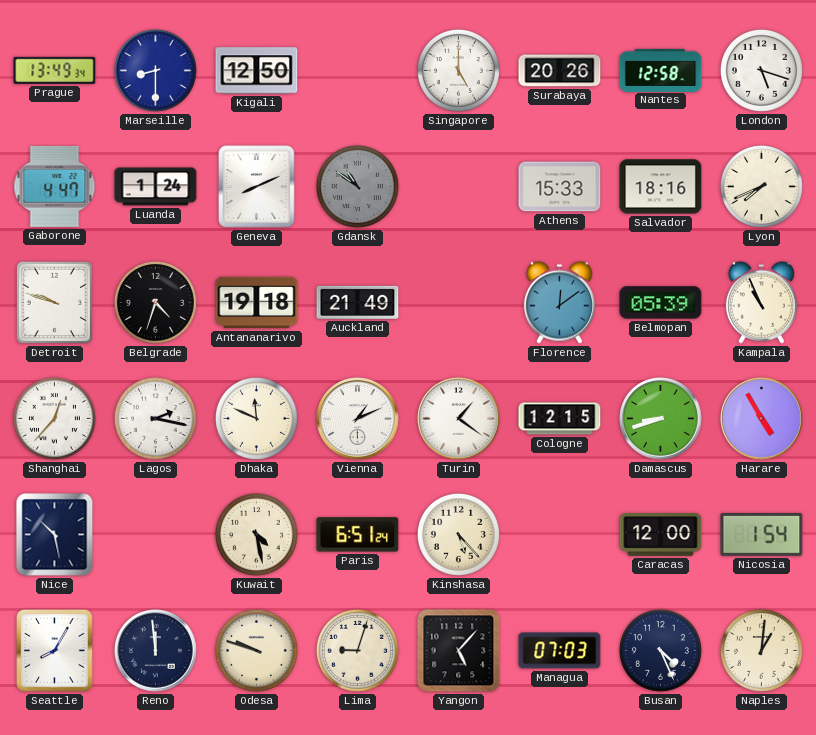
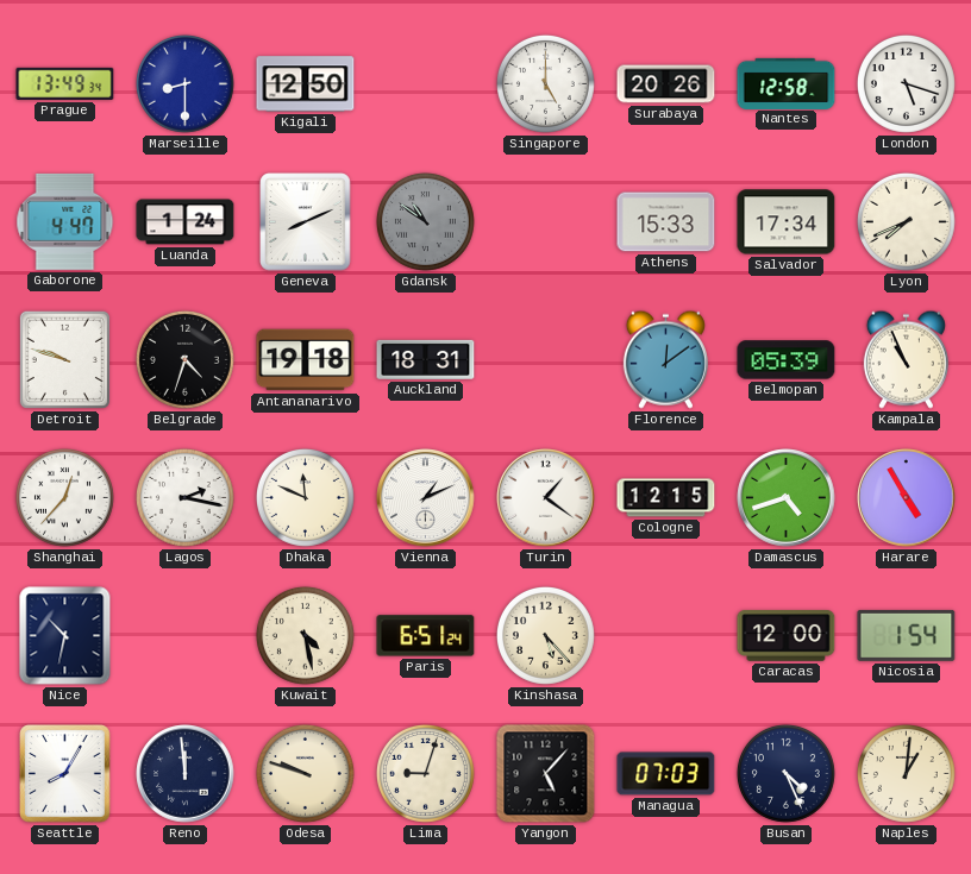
Salvador: 18:16 -> 17:34 (787, 222)
Auckland: 21:49 -> 18:31 (426, 359)
Damascus: 8:42 -> 4:42 (787, 498)
Nice: 10:28 -> 10:32 (65, 636)
